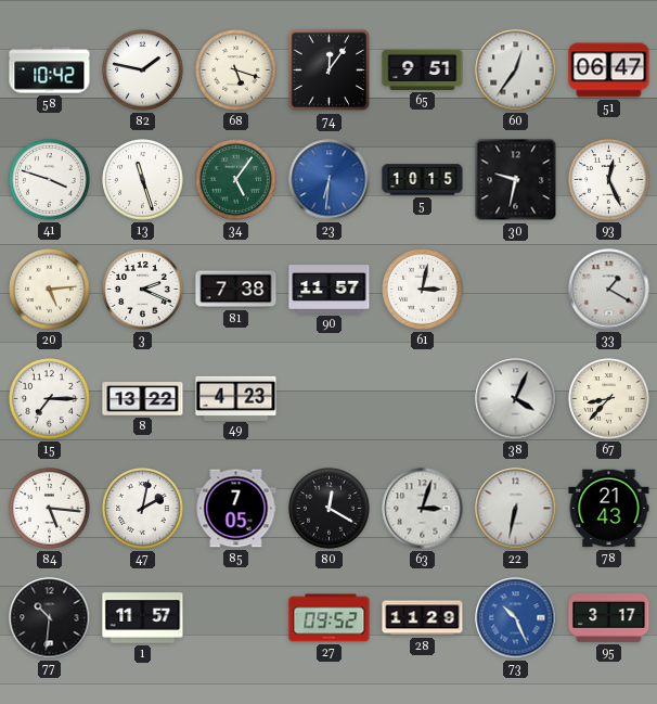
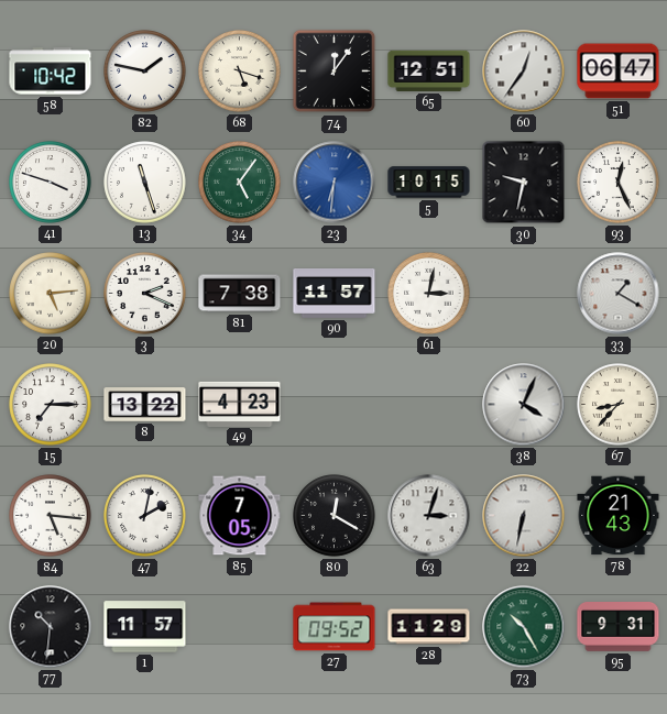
65: 9:51 -> 12:51 (429, 70)
73: 10:26 -> 10:25 (524, 627)
73 dial: blue -> green (524, 627)
95: 3:17 -> 9:31 (619, 627)
